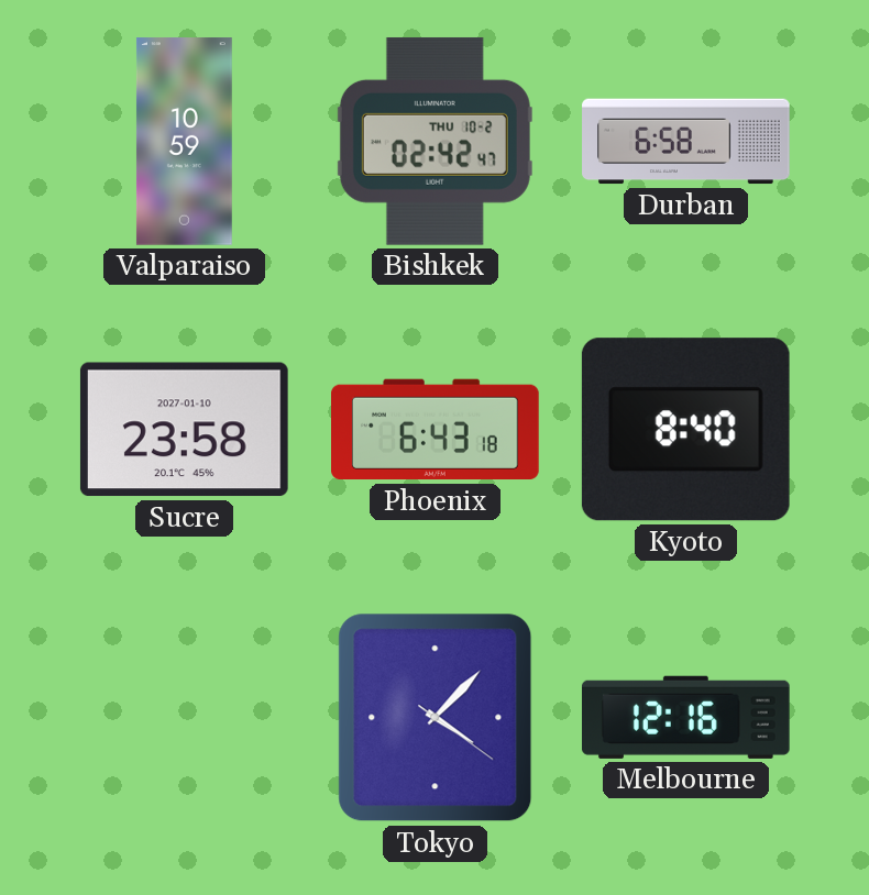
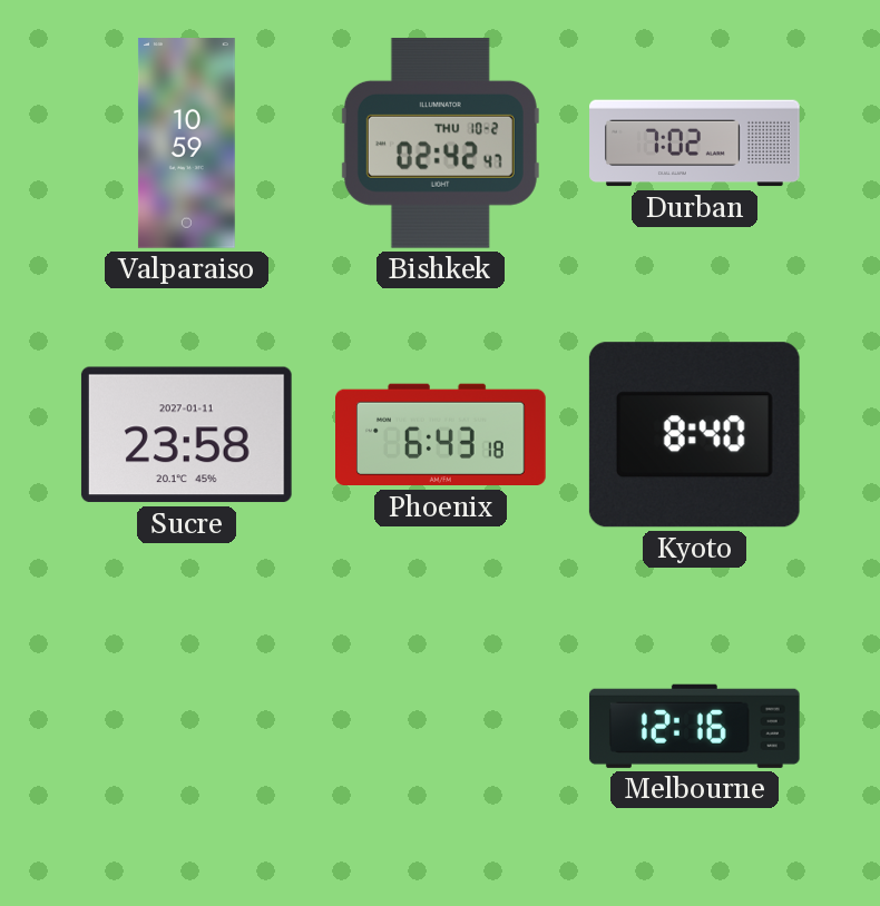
Durban: 6:58 -> 7:02 (695, 144)
Sucre date: 2027-01-10 -> 2027-01-11 (186, 435)
Tokyo: 4:07 -> none (436, 718)
